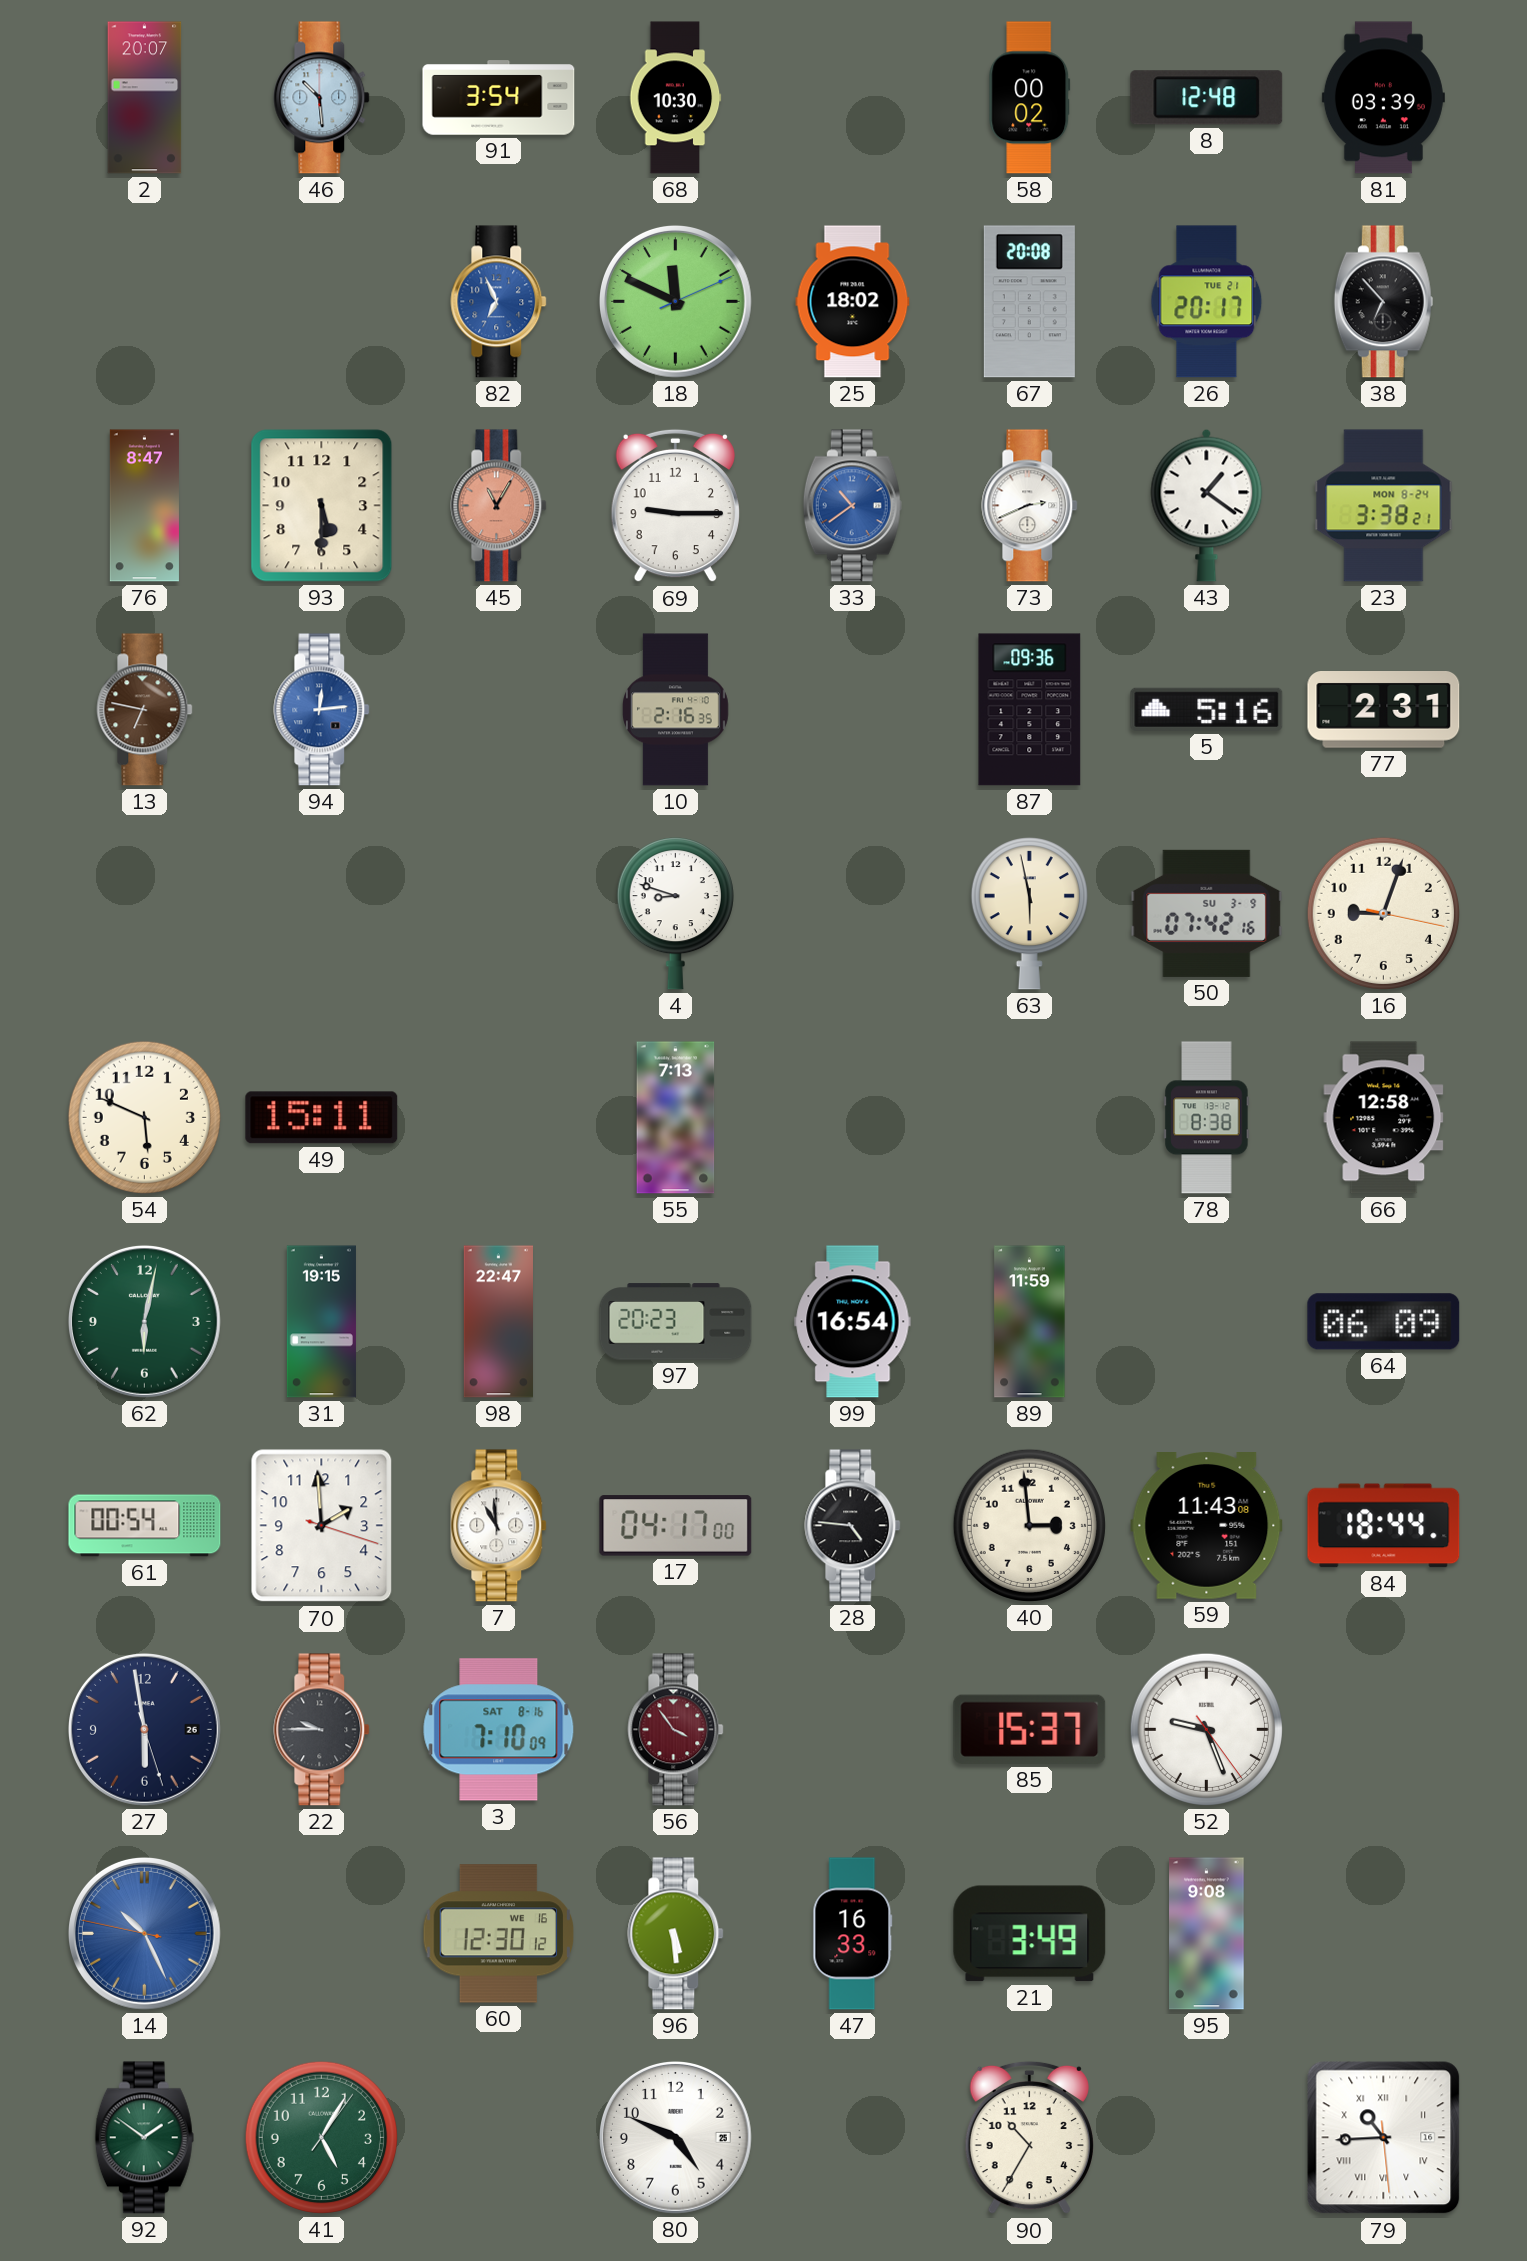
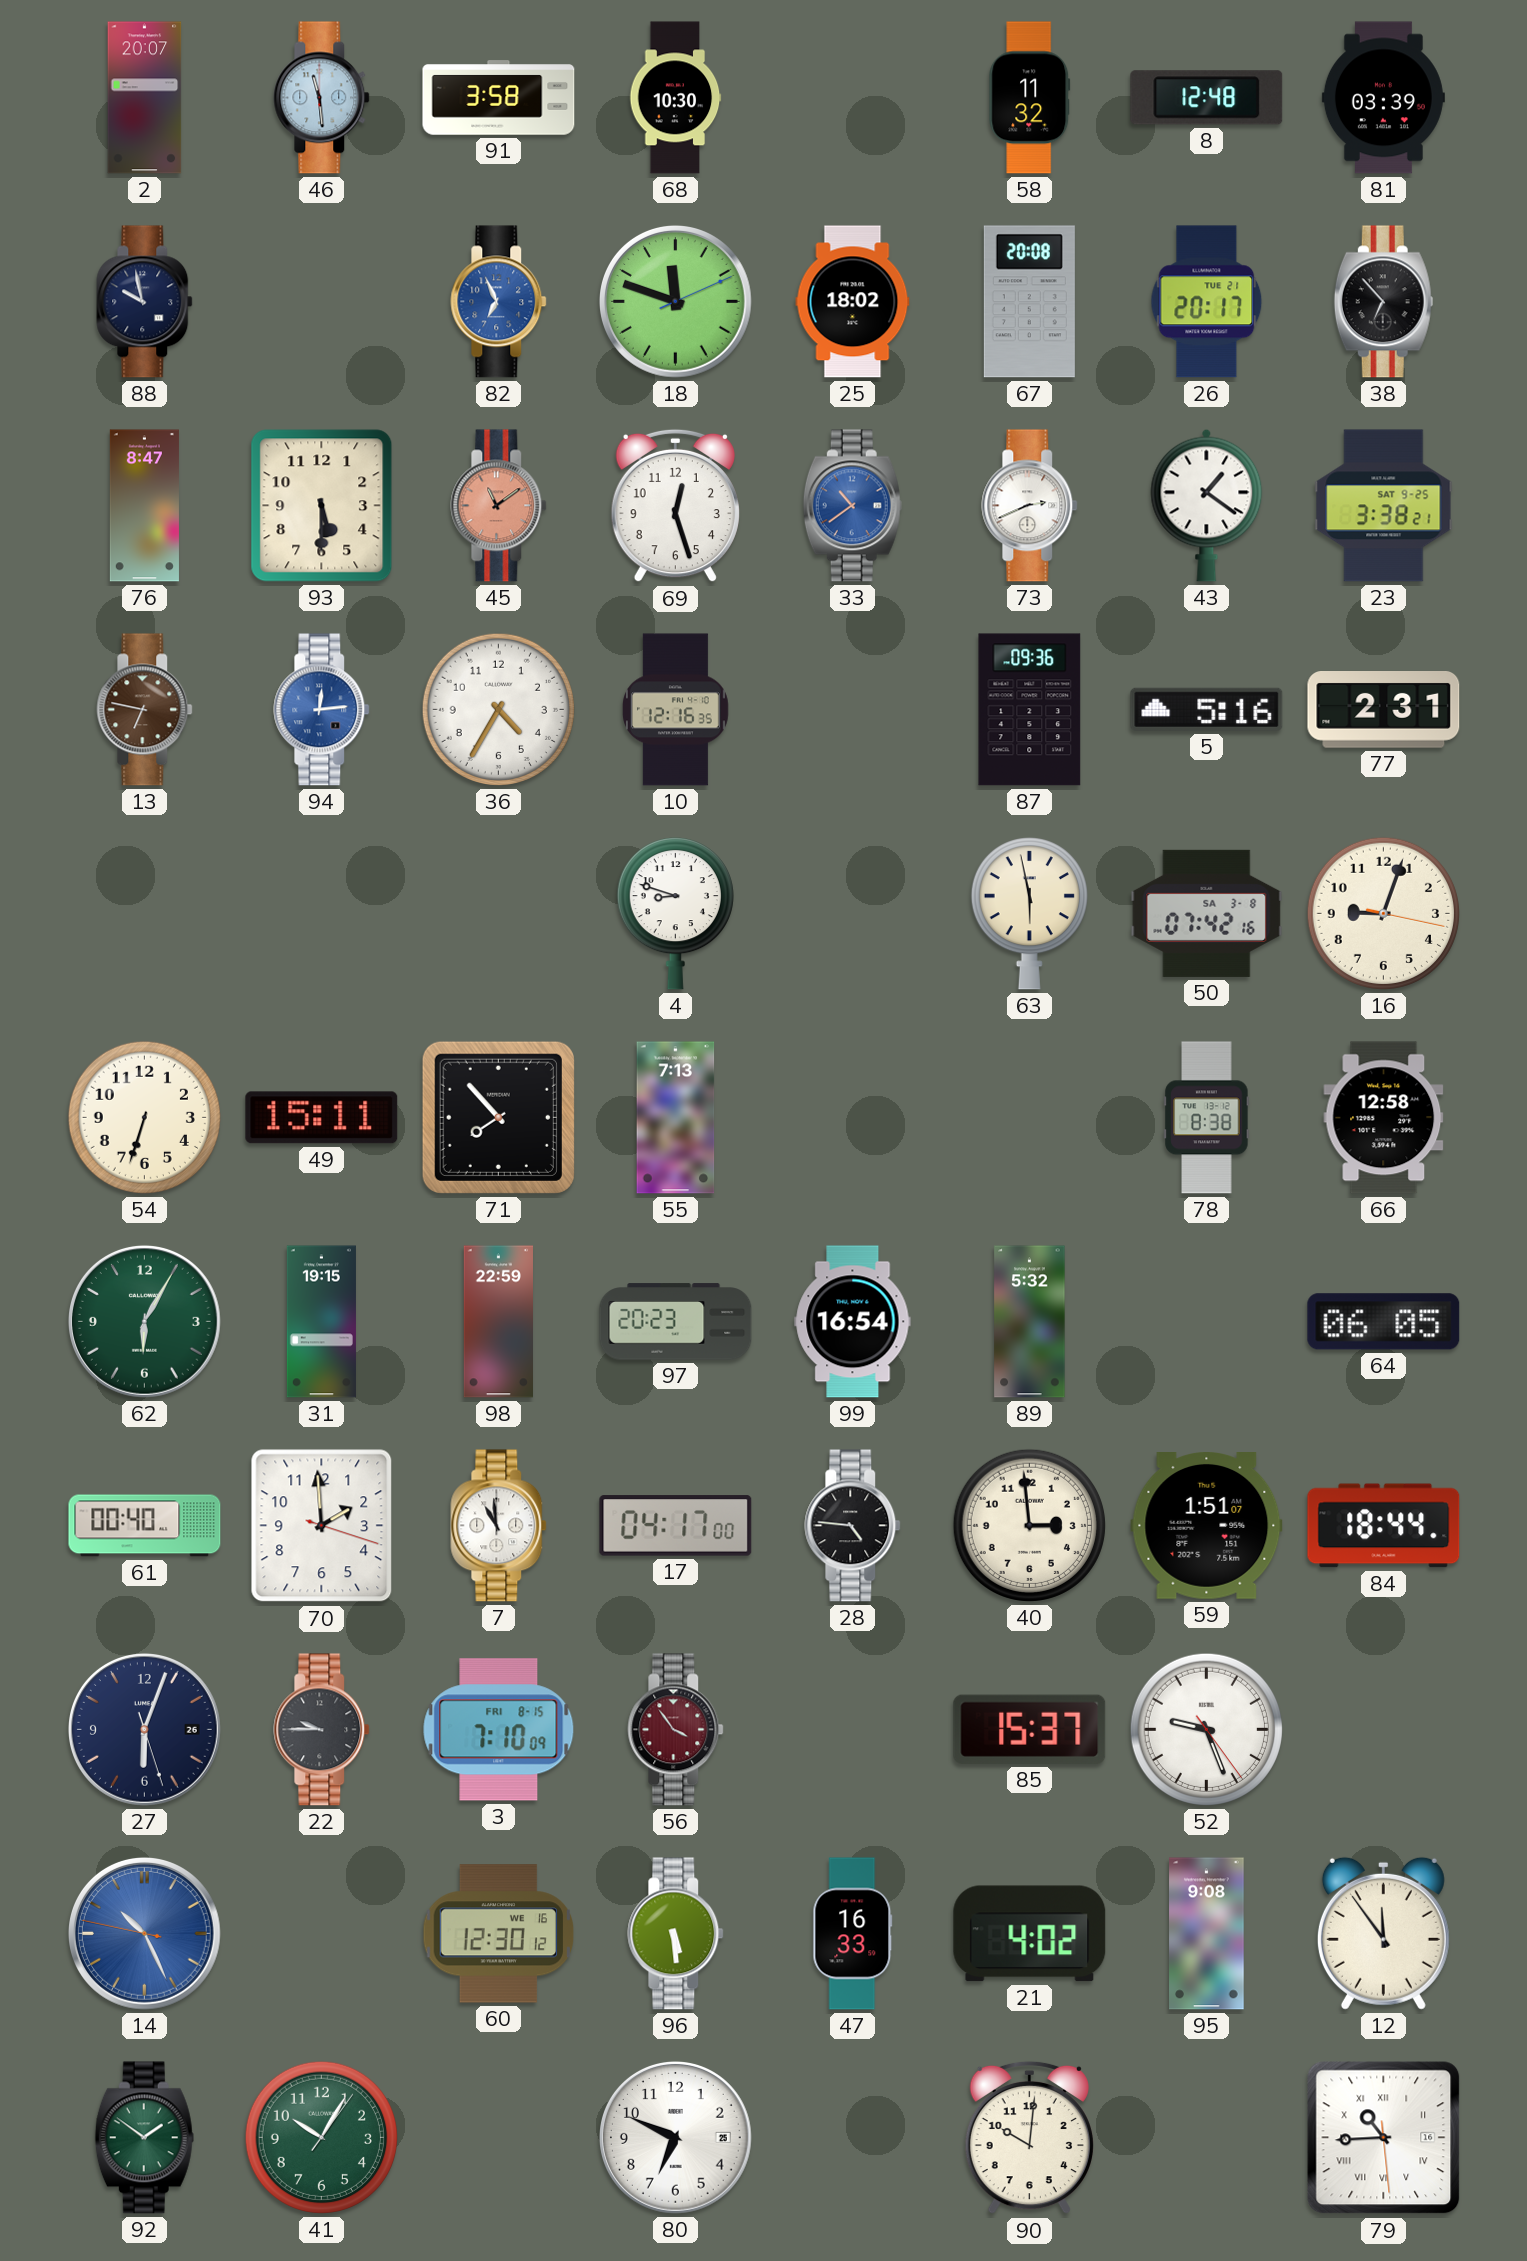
46: 10:29 -> 11:29 (322, 98)
91: 3:54 -> 3:58 (499, 98)
58: 00:02 -> 11:32 (1030, 98)
88: none -> 9:58 (145, 302)
18: 11:49 -> 11:48 (675, 301)
45: 11:05 -> 11:09 (499, 506)
69: 9:15 -> 12:27 (675, 506)
23 date: MON 8-24 -> SAT 9-25 (1384, 506)
36: none -> 4:35 (498, 709)
10: 2:16 -> 12:16 (676, 710)
50 date: SU 3-9 -> SA 3-8 (1207, 913)
54: 5:49 -> 6:33 (144, 1117)
71: none -> 7:53 (498, 1117)
62: 6:02 -> 6:05 (144, 1321)
98: 22:47 -> 22:59 (498, 1322)
89: 11:59 -> 5:32 (1030, 1322)
64: 06:09 -> 06:05 (1384, 1322)
61: 00:54 -> 00:40 (145, 1526)
59: 11:43 -> 1:51 (1207, 1526)
27: 5:58 -> 6:03 (144, 1729)
3 date: SAT 8-16 -> FRI 8-15 (499, 1730)
21: 3:49 -> 4:02 (1030, 1934)
12: none -> 11:54 (1383, 1933)
41: 5:05 -> 10:05 (321, 2137)
80: 4:49 -> 6:49 (675, 2137)
90: 10:35 -> 10:01 (1029, 2138)
